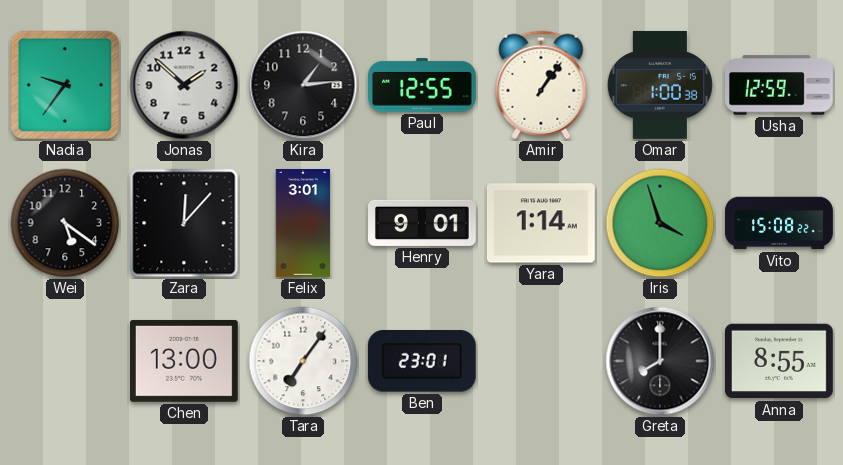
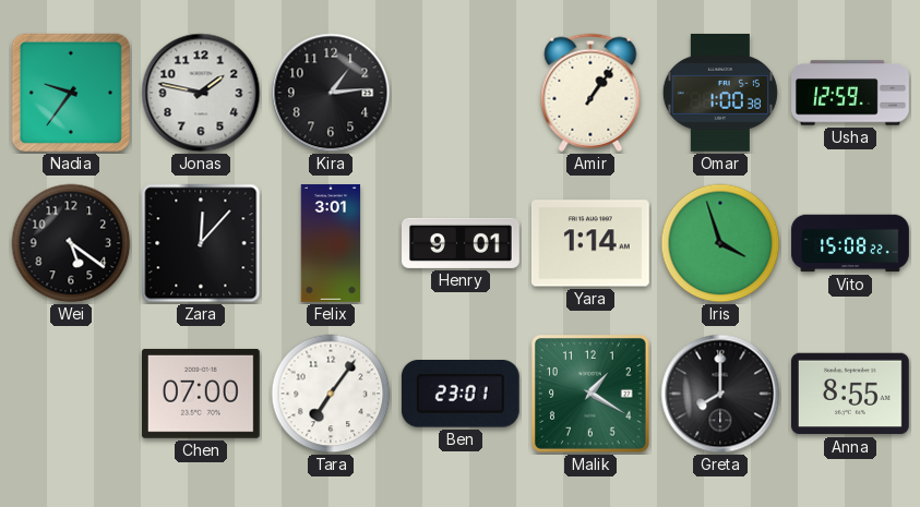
Jonas: 1:52 -> 1:47 (201, 93)
Paul: 12:55 -> none (423, 85)
Chen: 13:00 -> 07:00 (201, 394)
Malik: none -> 1:20 (592, 395)
